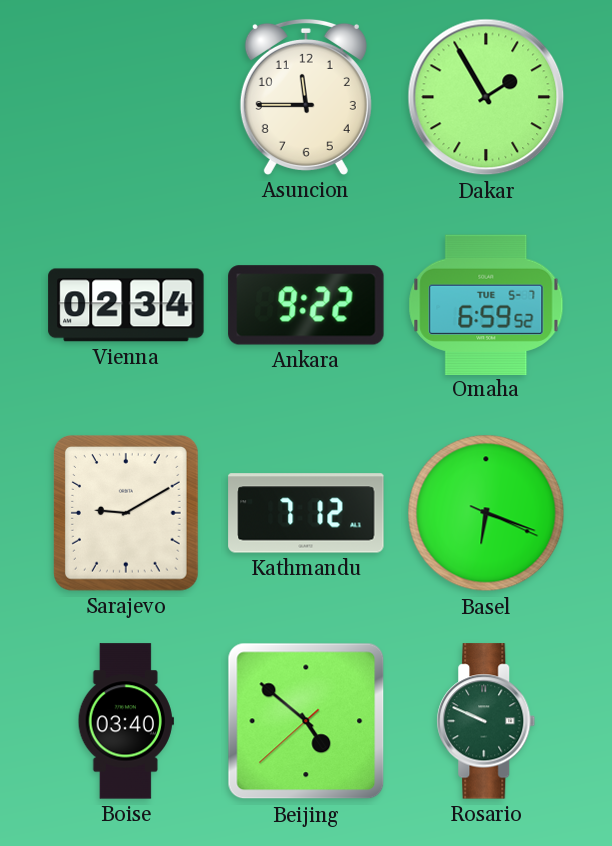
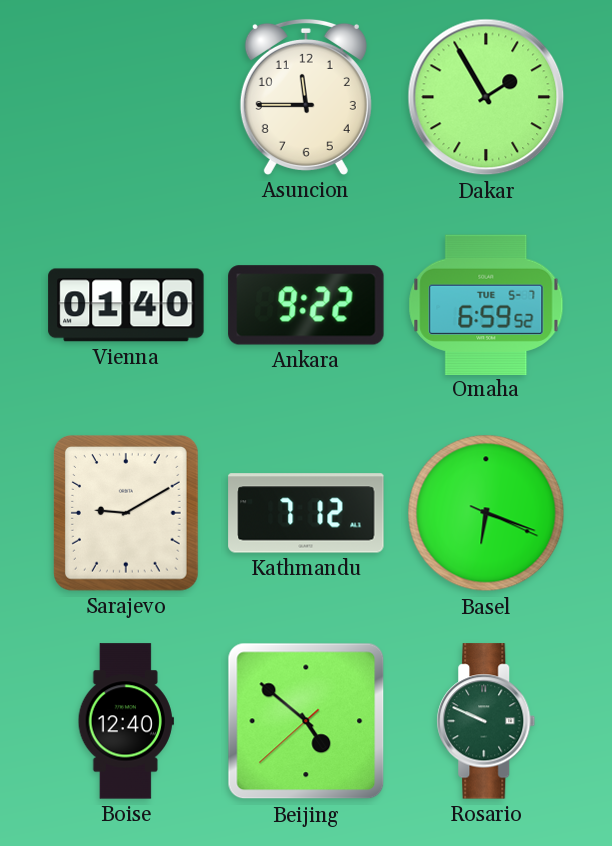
Vienna: 02:34 -> 01:40 (126, 305)
Boise: 03:40 -> 12:40 (126, 721)
